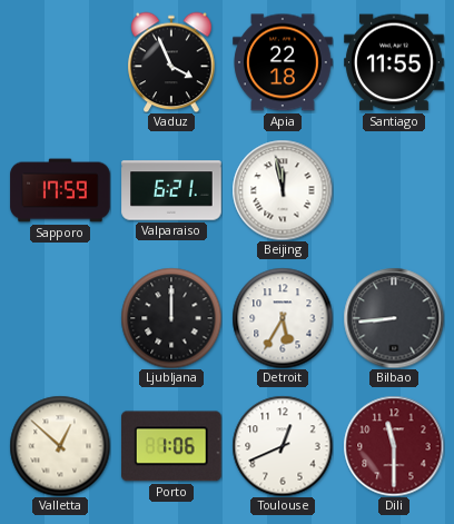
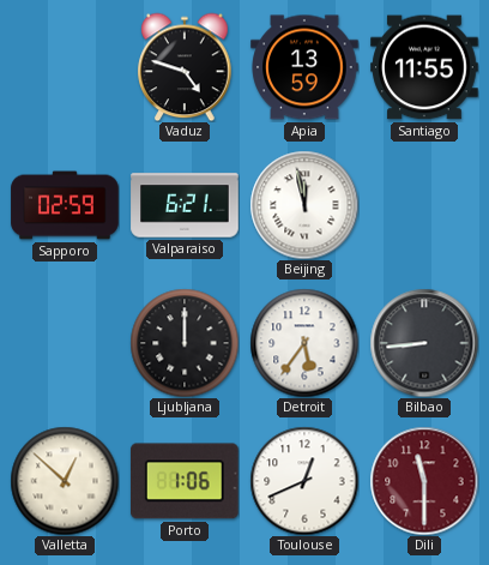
Vaduz: 3:56 -> 4:48 (185, 67)
Apia: 22:18 -> 13:59 (304, 67)
Sapporo: 17:59 -> 02:59 (65, 205)
Detroit: 5:35 -> 5:36 (304, 343)
